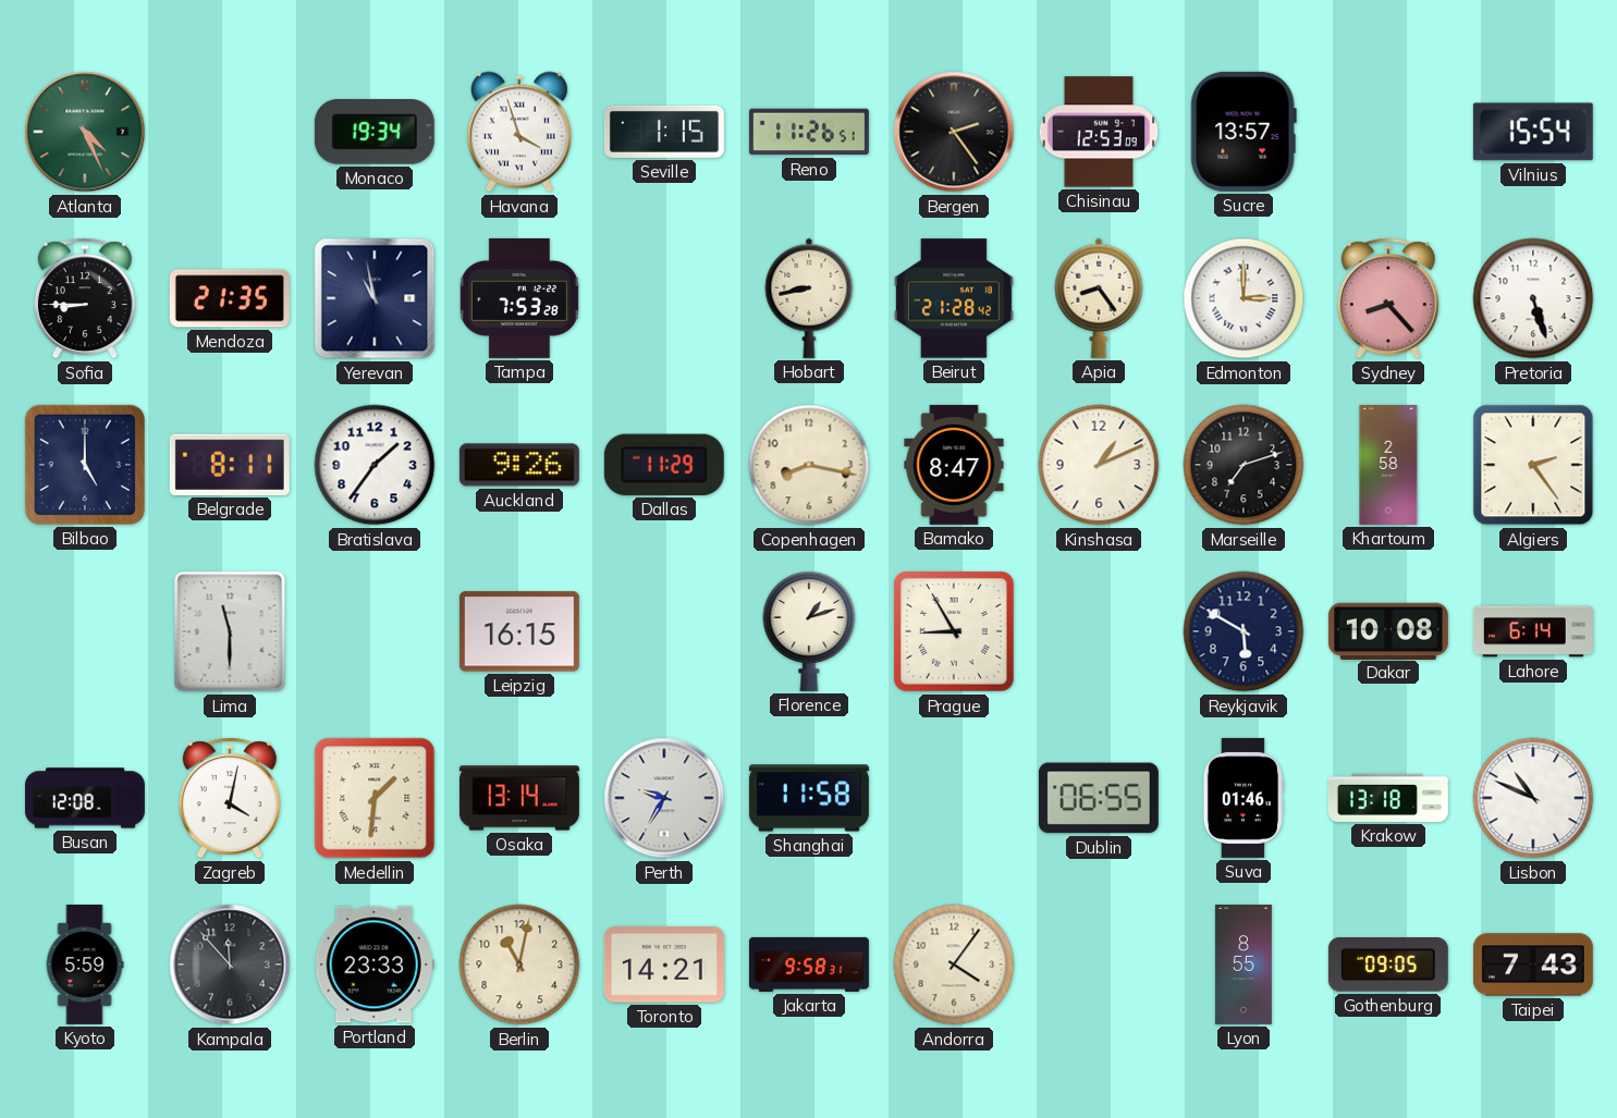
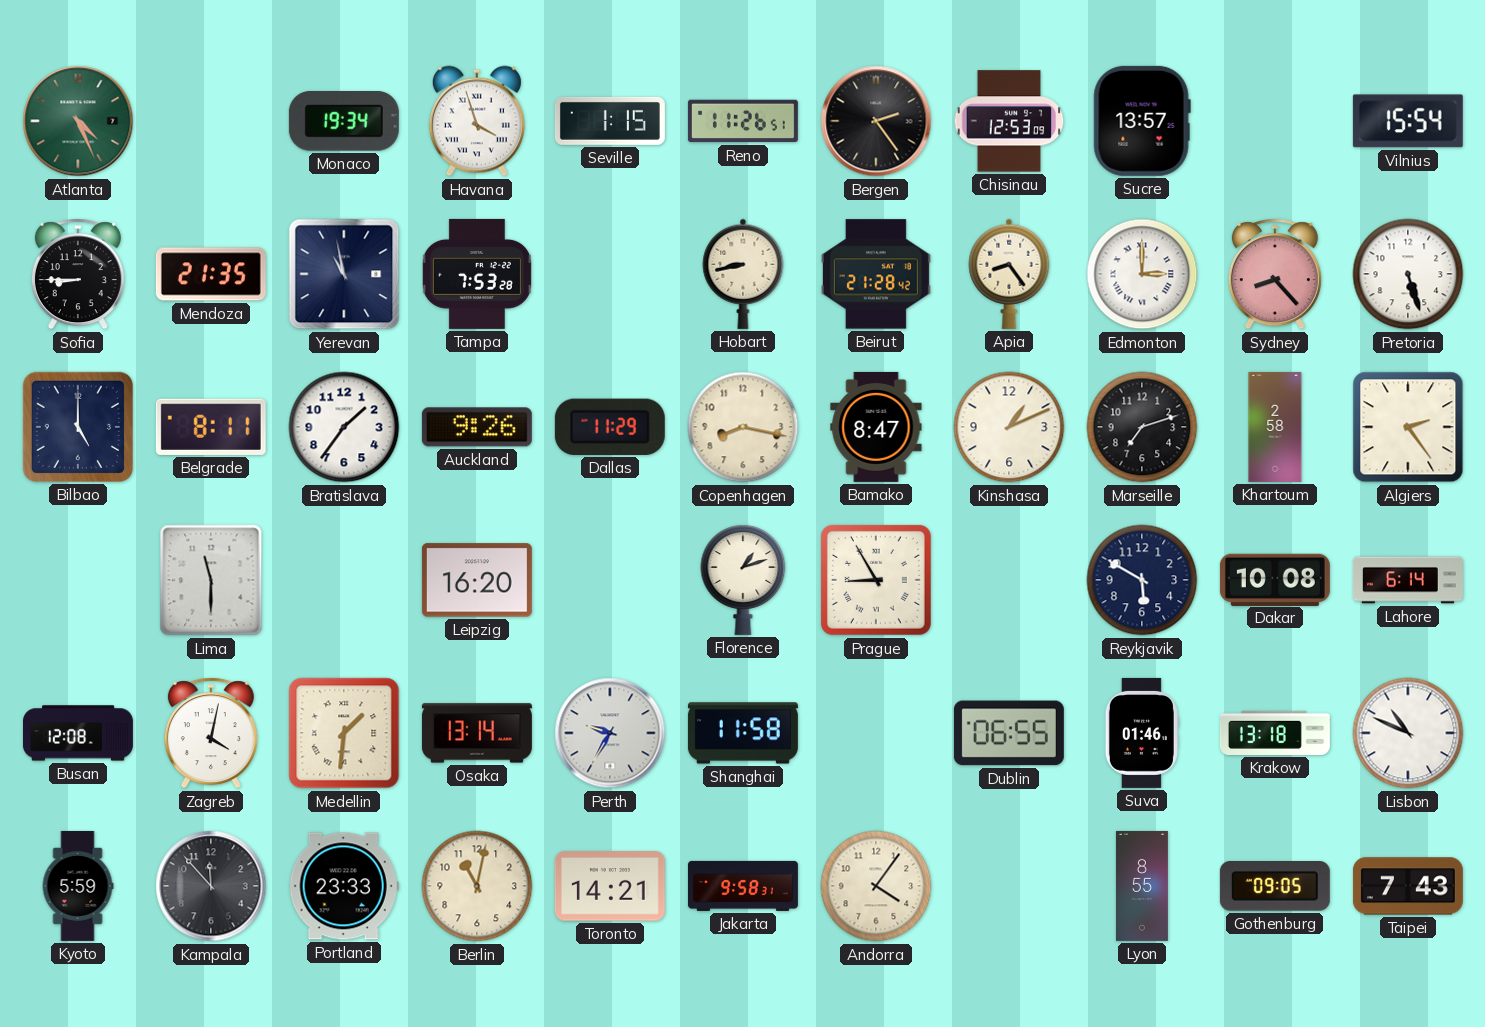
Leipzig: 16:15 -> 16:20 (477, 580)
